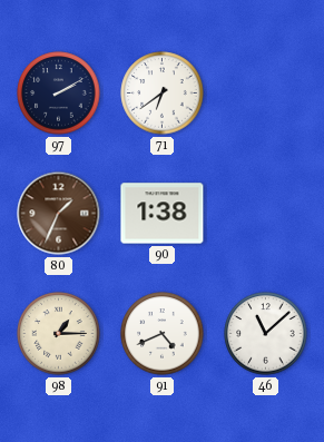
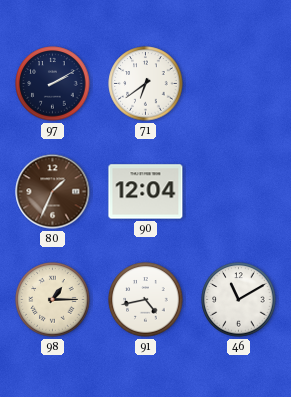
90: 1:38 -> 12:04 (146, 192)
91: 4:41 -> 4:43 (146, 300)
46: 11:08 -> 11:10 (239, 300)
